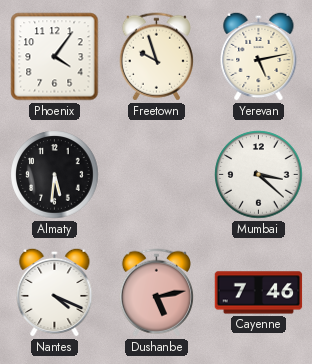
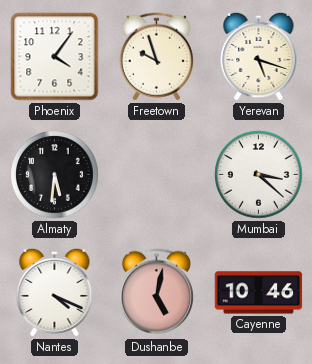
Yerevan: 5:13 -> 5:18 (259, 56)
Dushanbe: 5:13 -> 5:02 (156, 293)
Cayenne: 7:46 -> 10:46 (259, 293)
